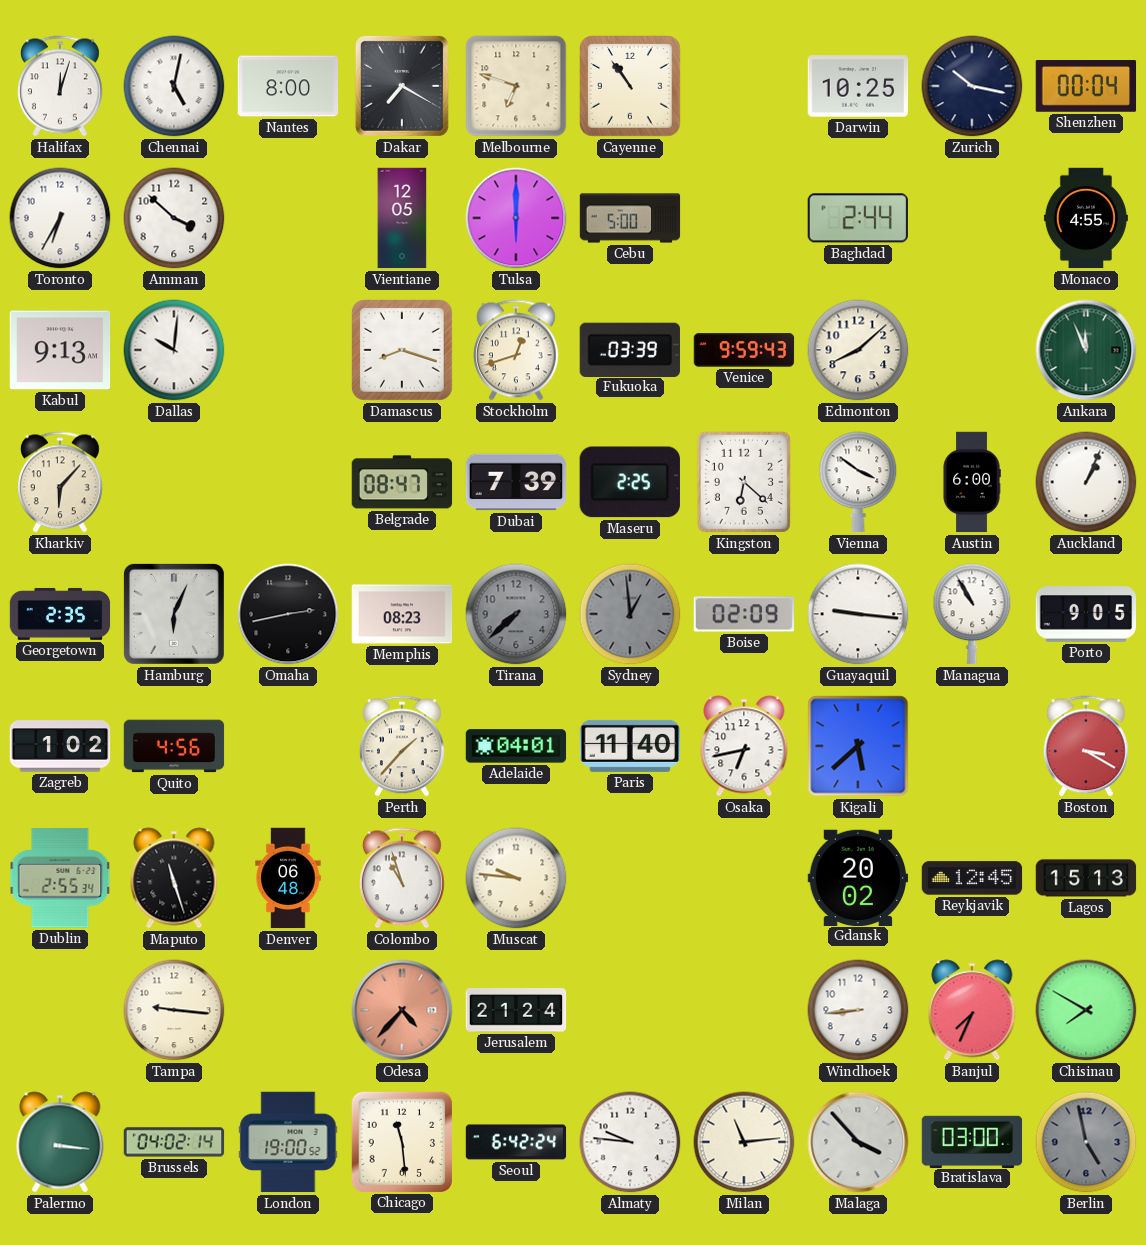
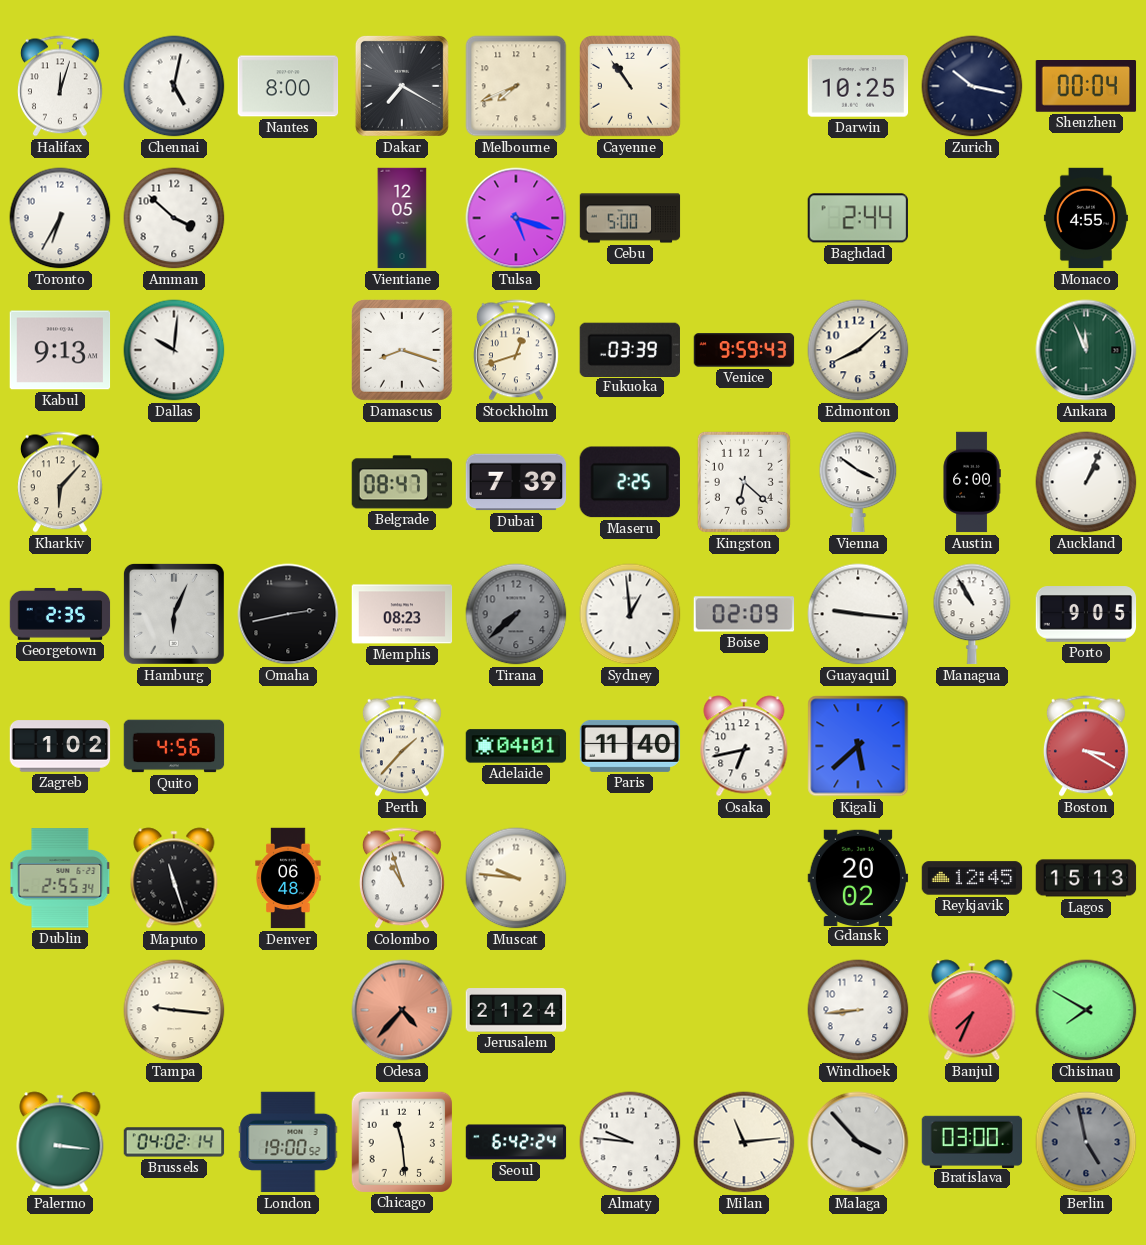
Melbourne: 6:48 -> 7:41 (516, 86)
Tulsa: 6:00 -> 5:18 (516, 218)
Sydney dial: grey -> white (630, 614)
